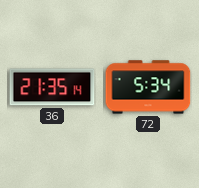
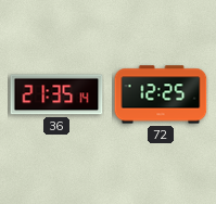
72: 5:34 -> 12:25 (161, 94)
